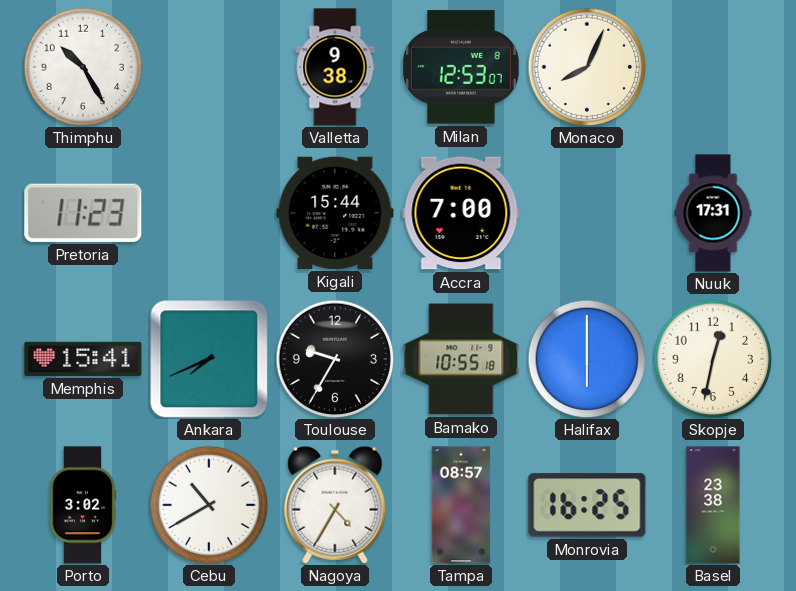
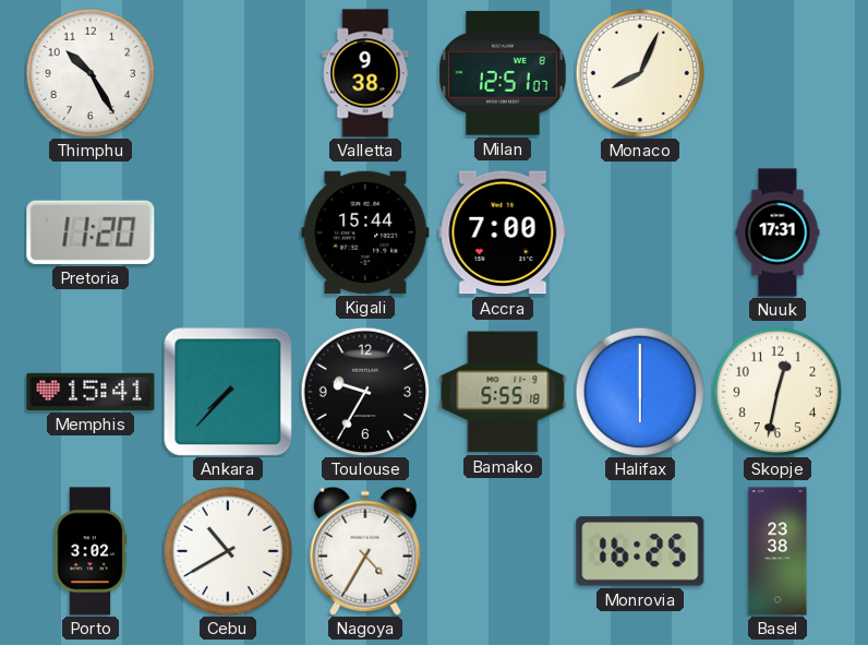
Milan: 12:53 -> 12:51 (504, 73)
Pretoria: 11:23 -> 11:20 (91, 232)
Ankara: 7:41 -> 7:37 (228, 392)
Bamako: 10:55 -> 5:55 (503, 392)
Tampa: 08:57 -> none (461, 505)
